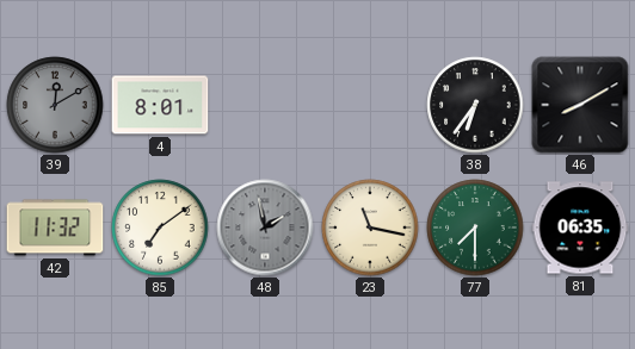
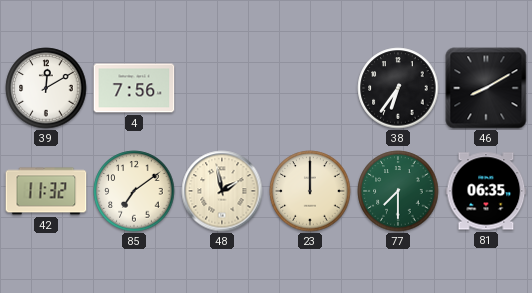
39 dial: grey -> white (46, 88)
4: 8:01 -> 7:56 (134, 88)
48 dial: grey -> cream (222, 191)
23: 11:17 -> 12:00 (310, 191)
